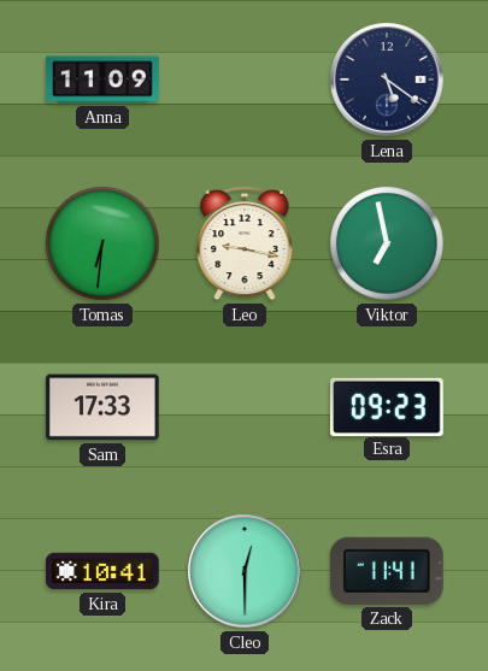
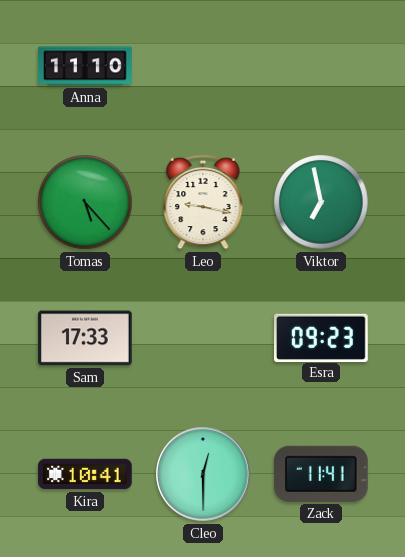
Anna: 11:09 -> 11:10 (85, 66)
Lena: 5:21 -> none (387, 80)
Tomas: 6:31 -> 5:23 (85, 202)
